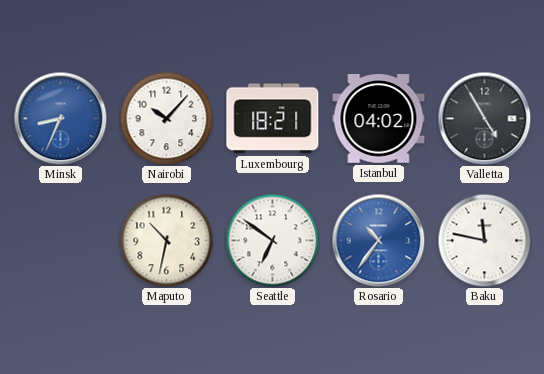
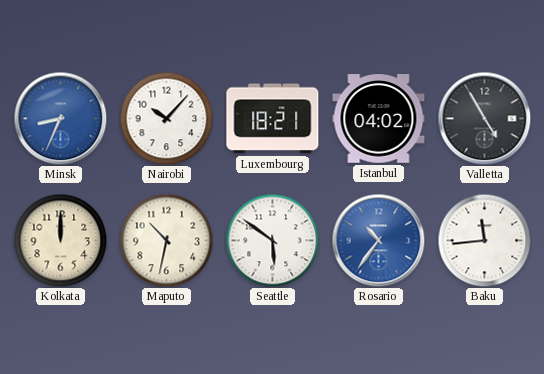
Kolkata: none -> 12:00 (60, 240)
Seattle: 6:51 -> 5:51 (272, 240)
Baku: 11:47 -> 11:44 (484, 240)
